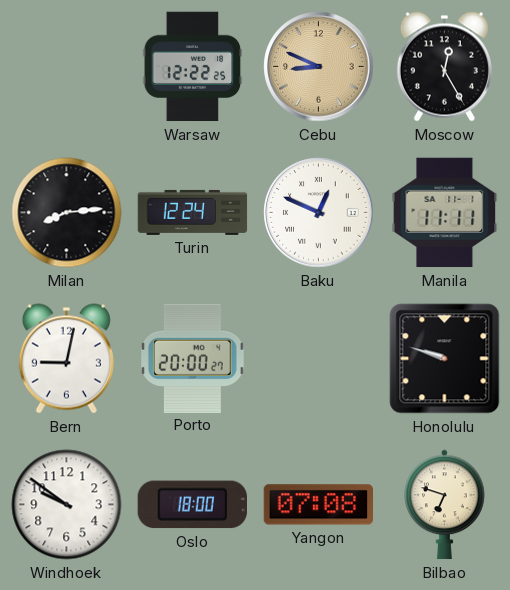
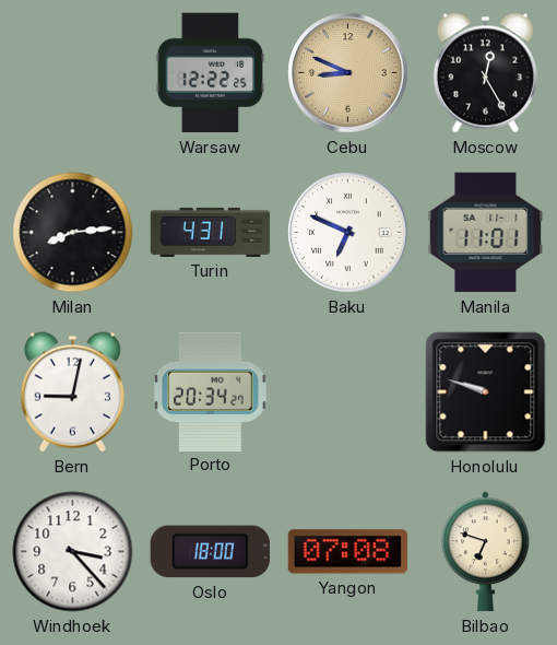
Turin: 12:24 -> 4:31 (211, 232)
Baku: 12:49 -> 6:49 (348, 233)
Manila: 11:11 -> 11:01 (486, 233)
Porto: 20:00 -> 20:34 (211, 391)
Windhoek: 9:51 -> 3:23 (73, 552)
